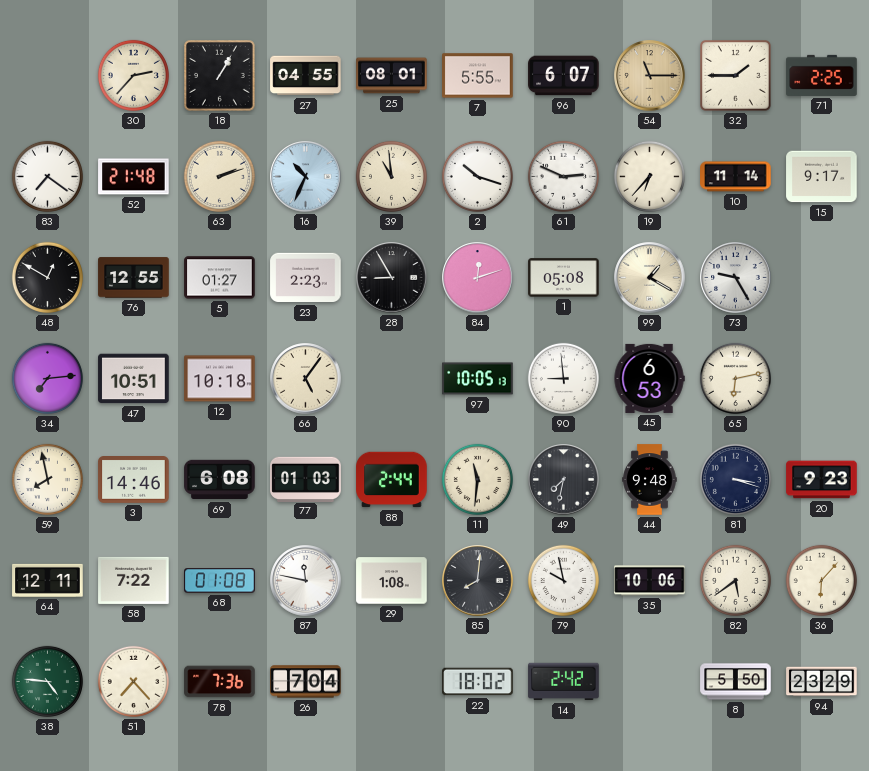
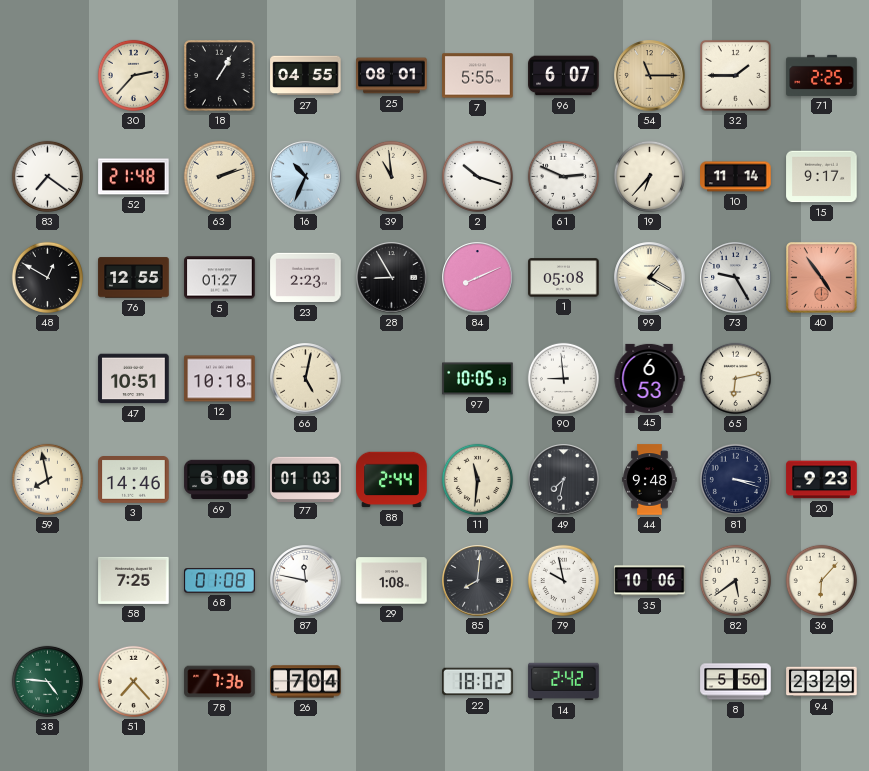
84: 12:12 -> 8:11 (478, 278)
40: none -> 4:54 (822, 278)
34: 7:14 -> none (47, 378)
66: 5:06 -> 5:02 (306, 379)
64: 12:11 -> none (48, 580)
58: 7:22 -> 7:25 (134, 580)
